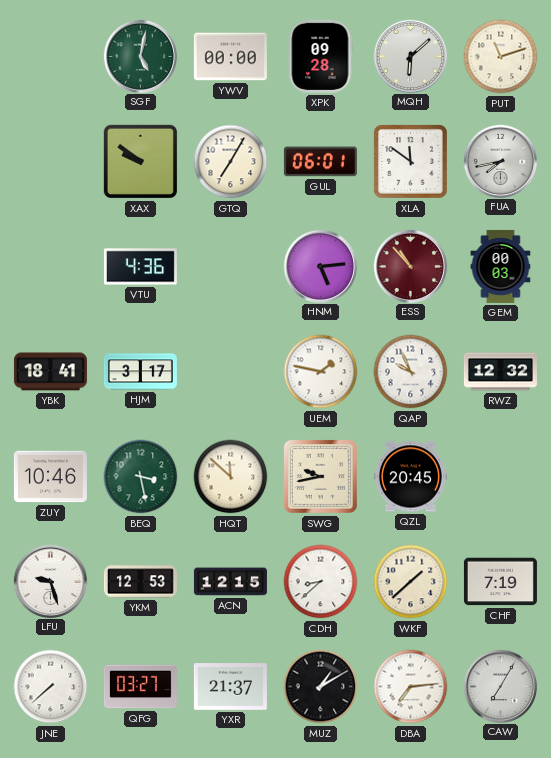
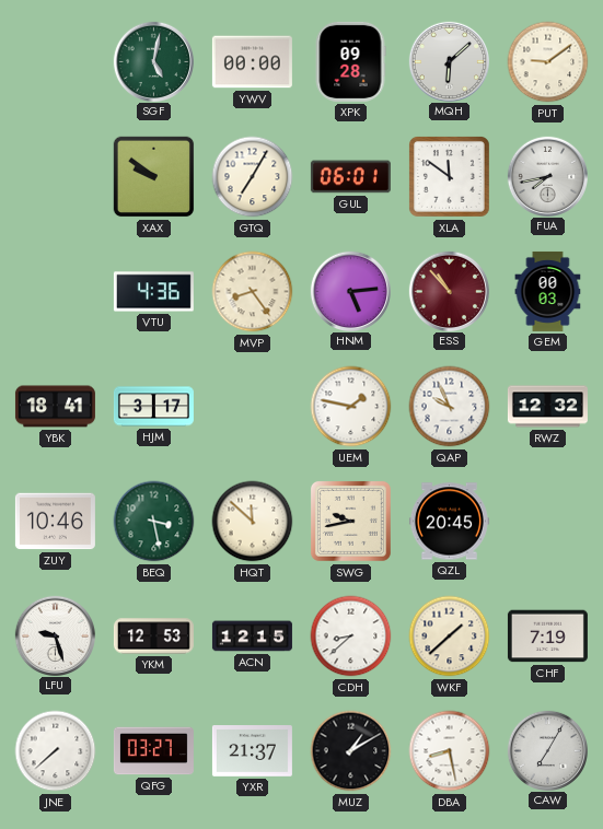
PUT: 11:12 -> 9:09 (548, 62)
MVP: none -> 8:24 (253, 292)
DBA: 7:14 -> 8:28 (450, 751)
